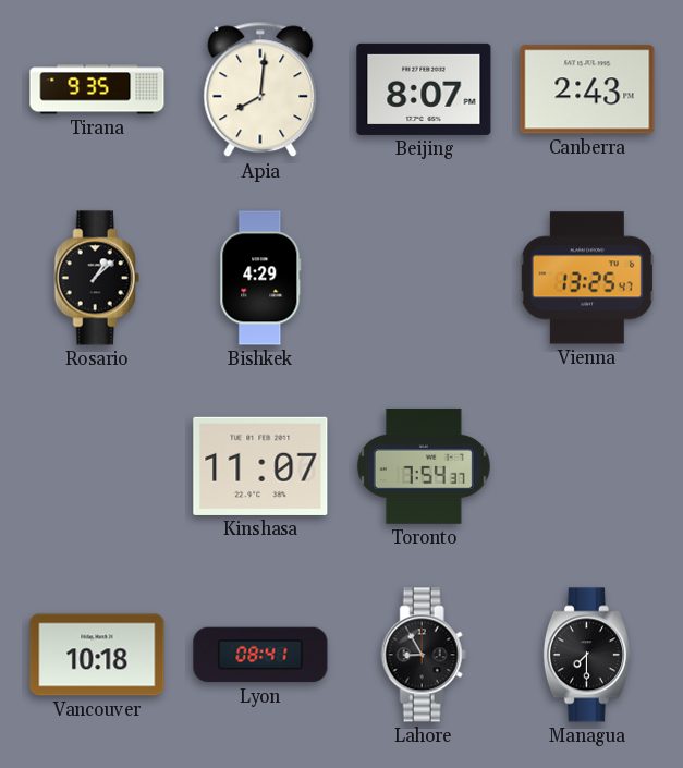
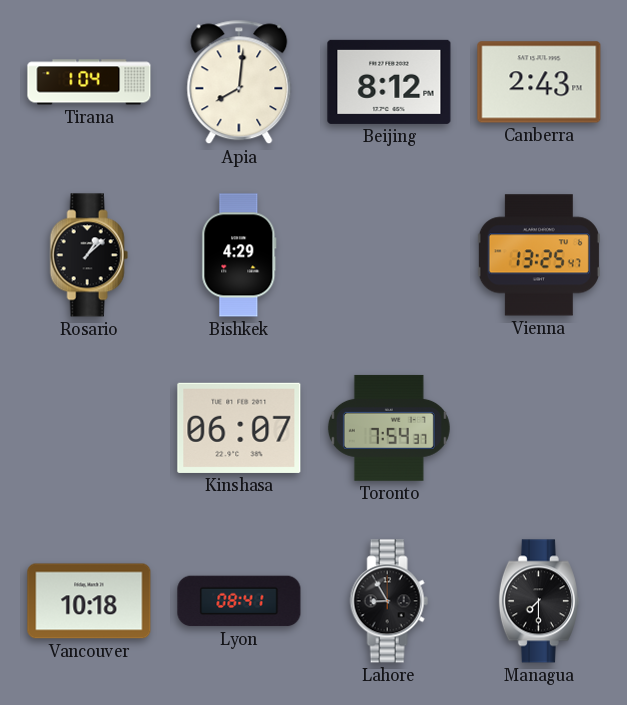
Tirana: 9:35 -> 1:04 (89, 82)
Beijing: 8:07 -> 8:12 (389, 82)
Kinshasa: 11:07 -> 06:07 (239, 428)
